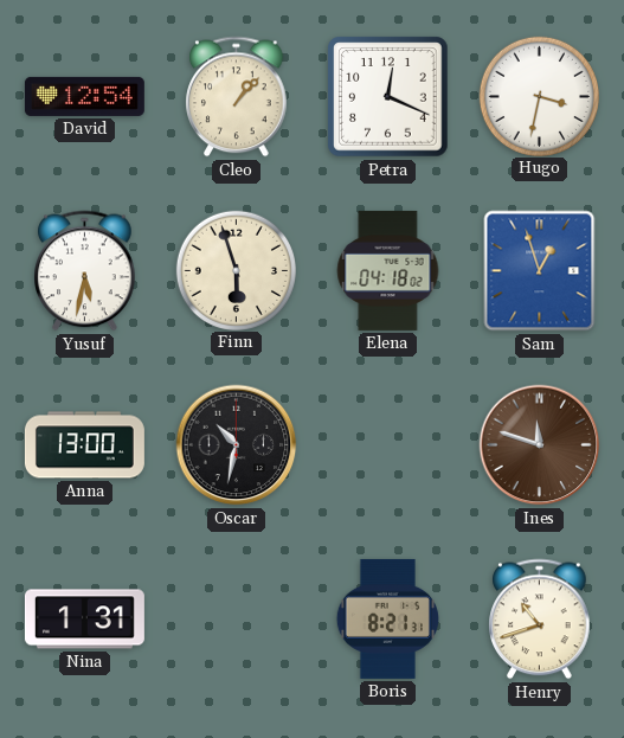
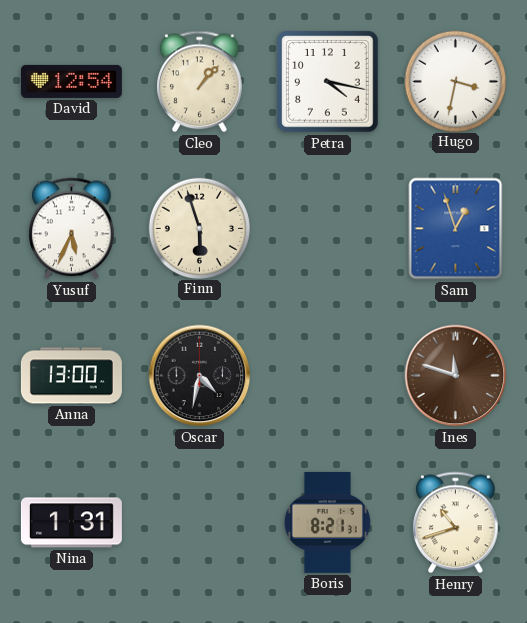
Petra: 12:19 -> 4:17 (328, 82)
Yusuf: 5:32 -> 5:34 (72, 229)
Elena: 04:18 -> none (388, 270)
Oscar: 10:32 -> 4:32 (200, 376)
